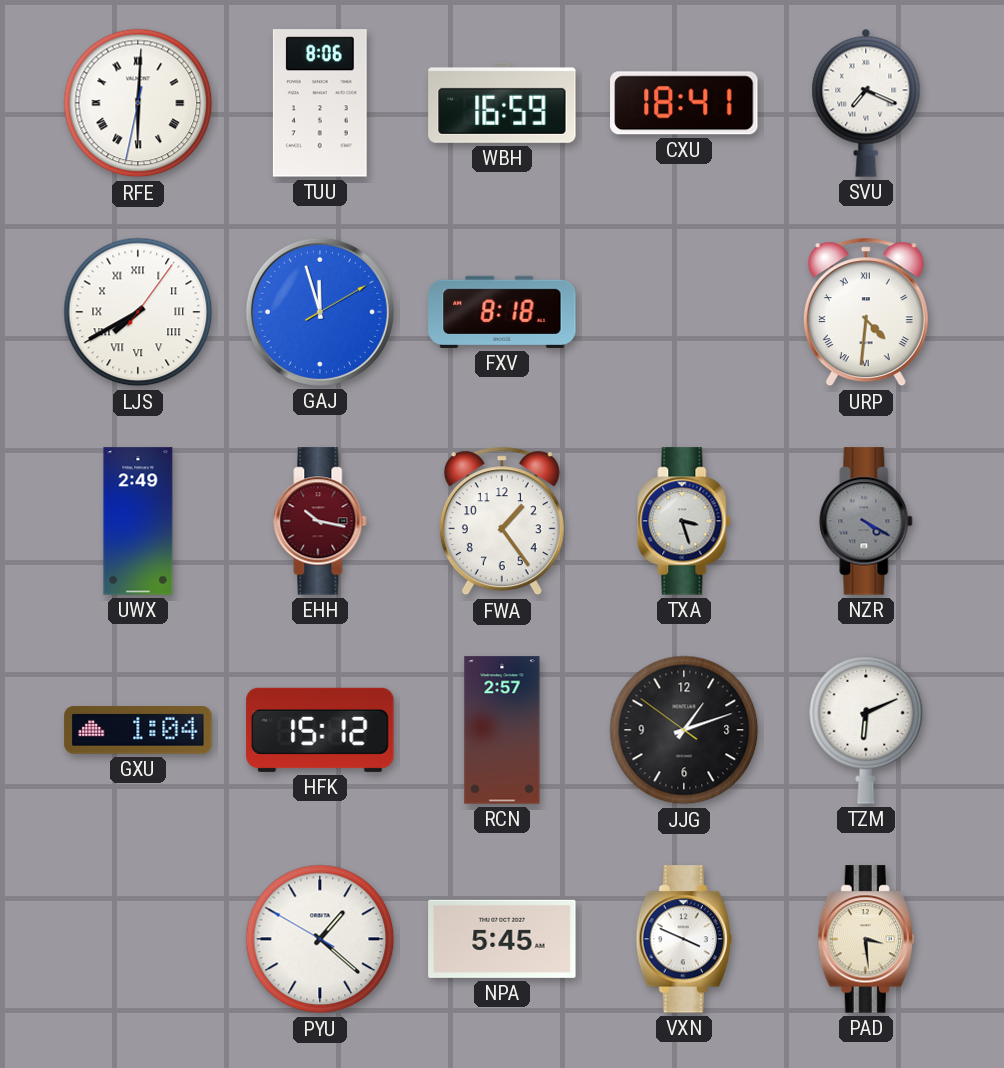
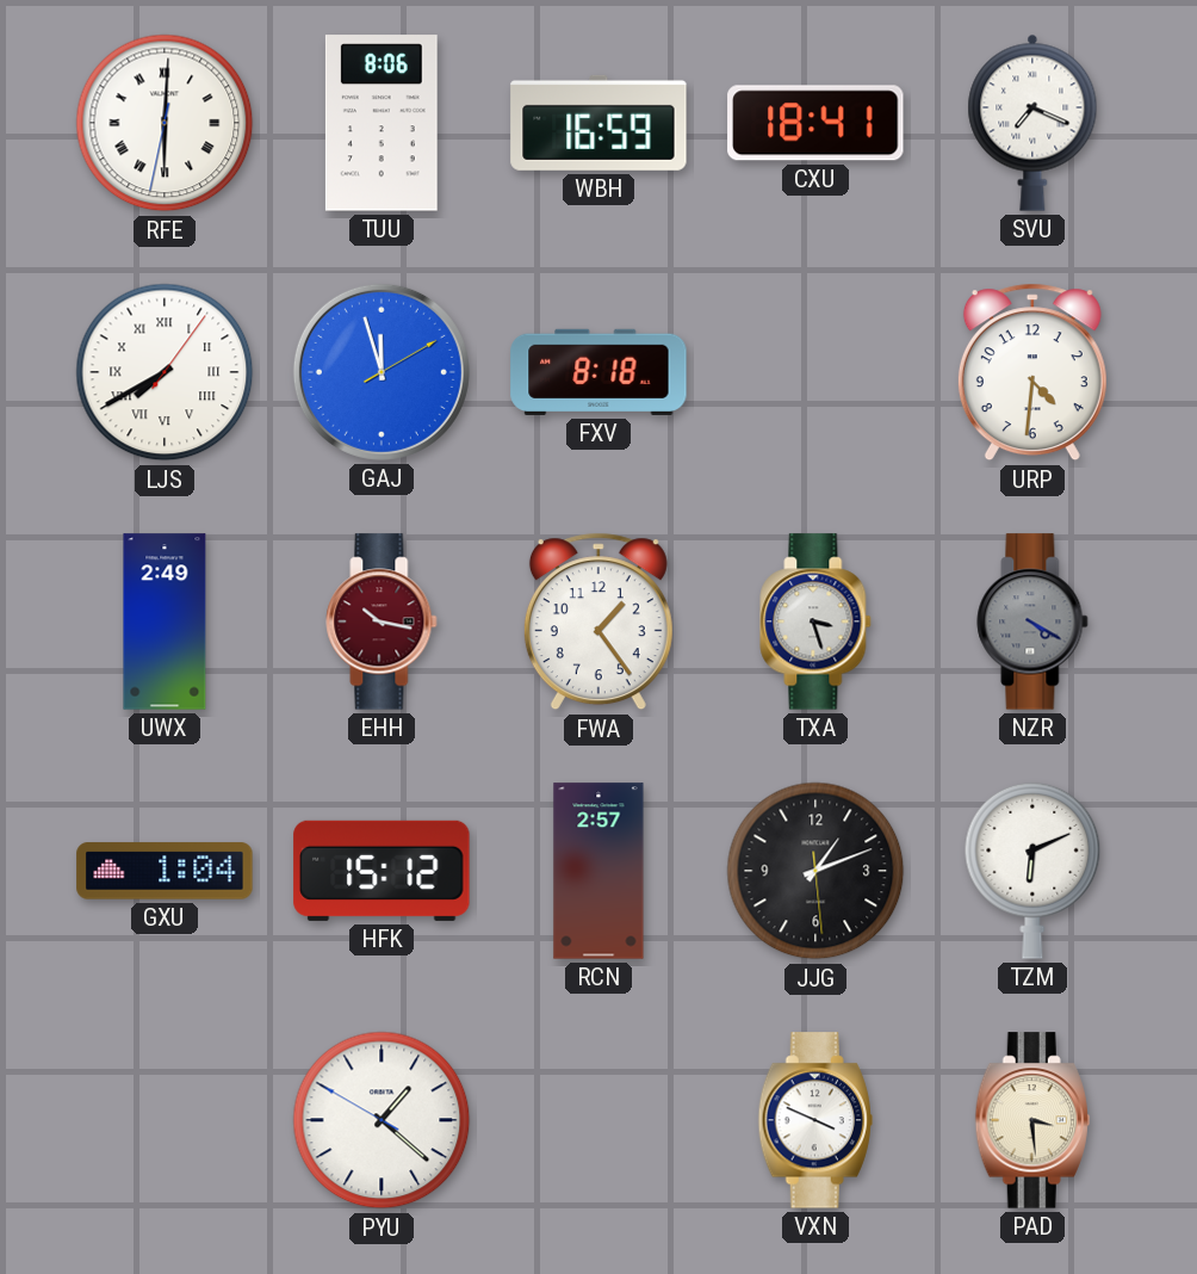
URP numerals: Roman -> Arabic (1032, 372)
JJG: 1:11:51 -> 1:11:29 (815, 871)
NPA: 5:45 -> none (502, 939)
